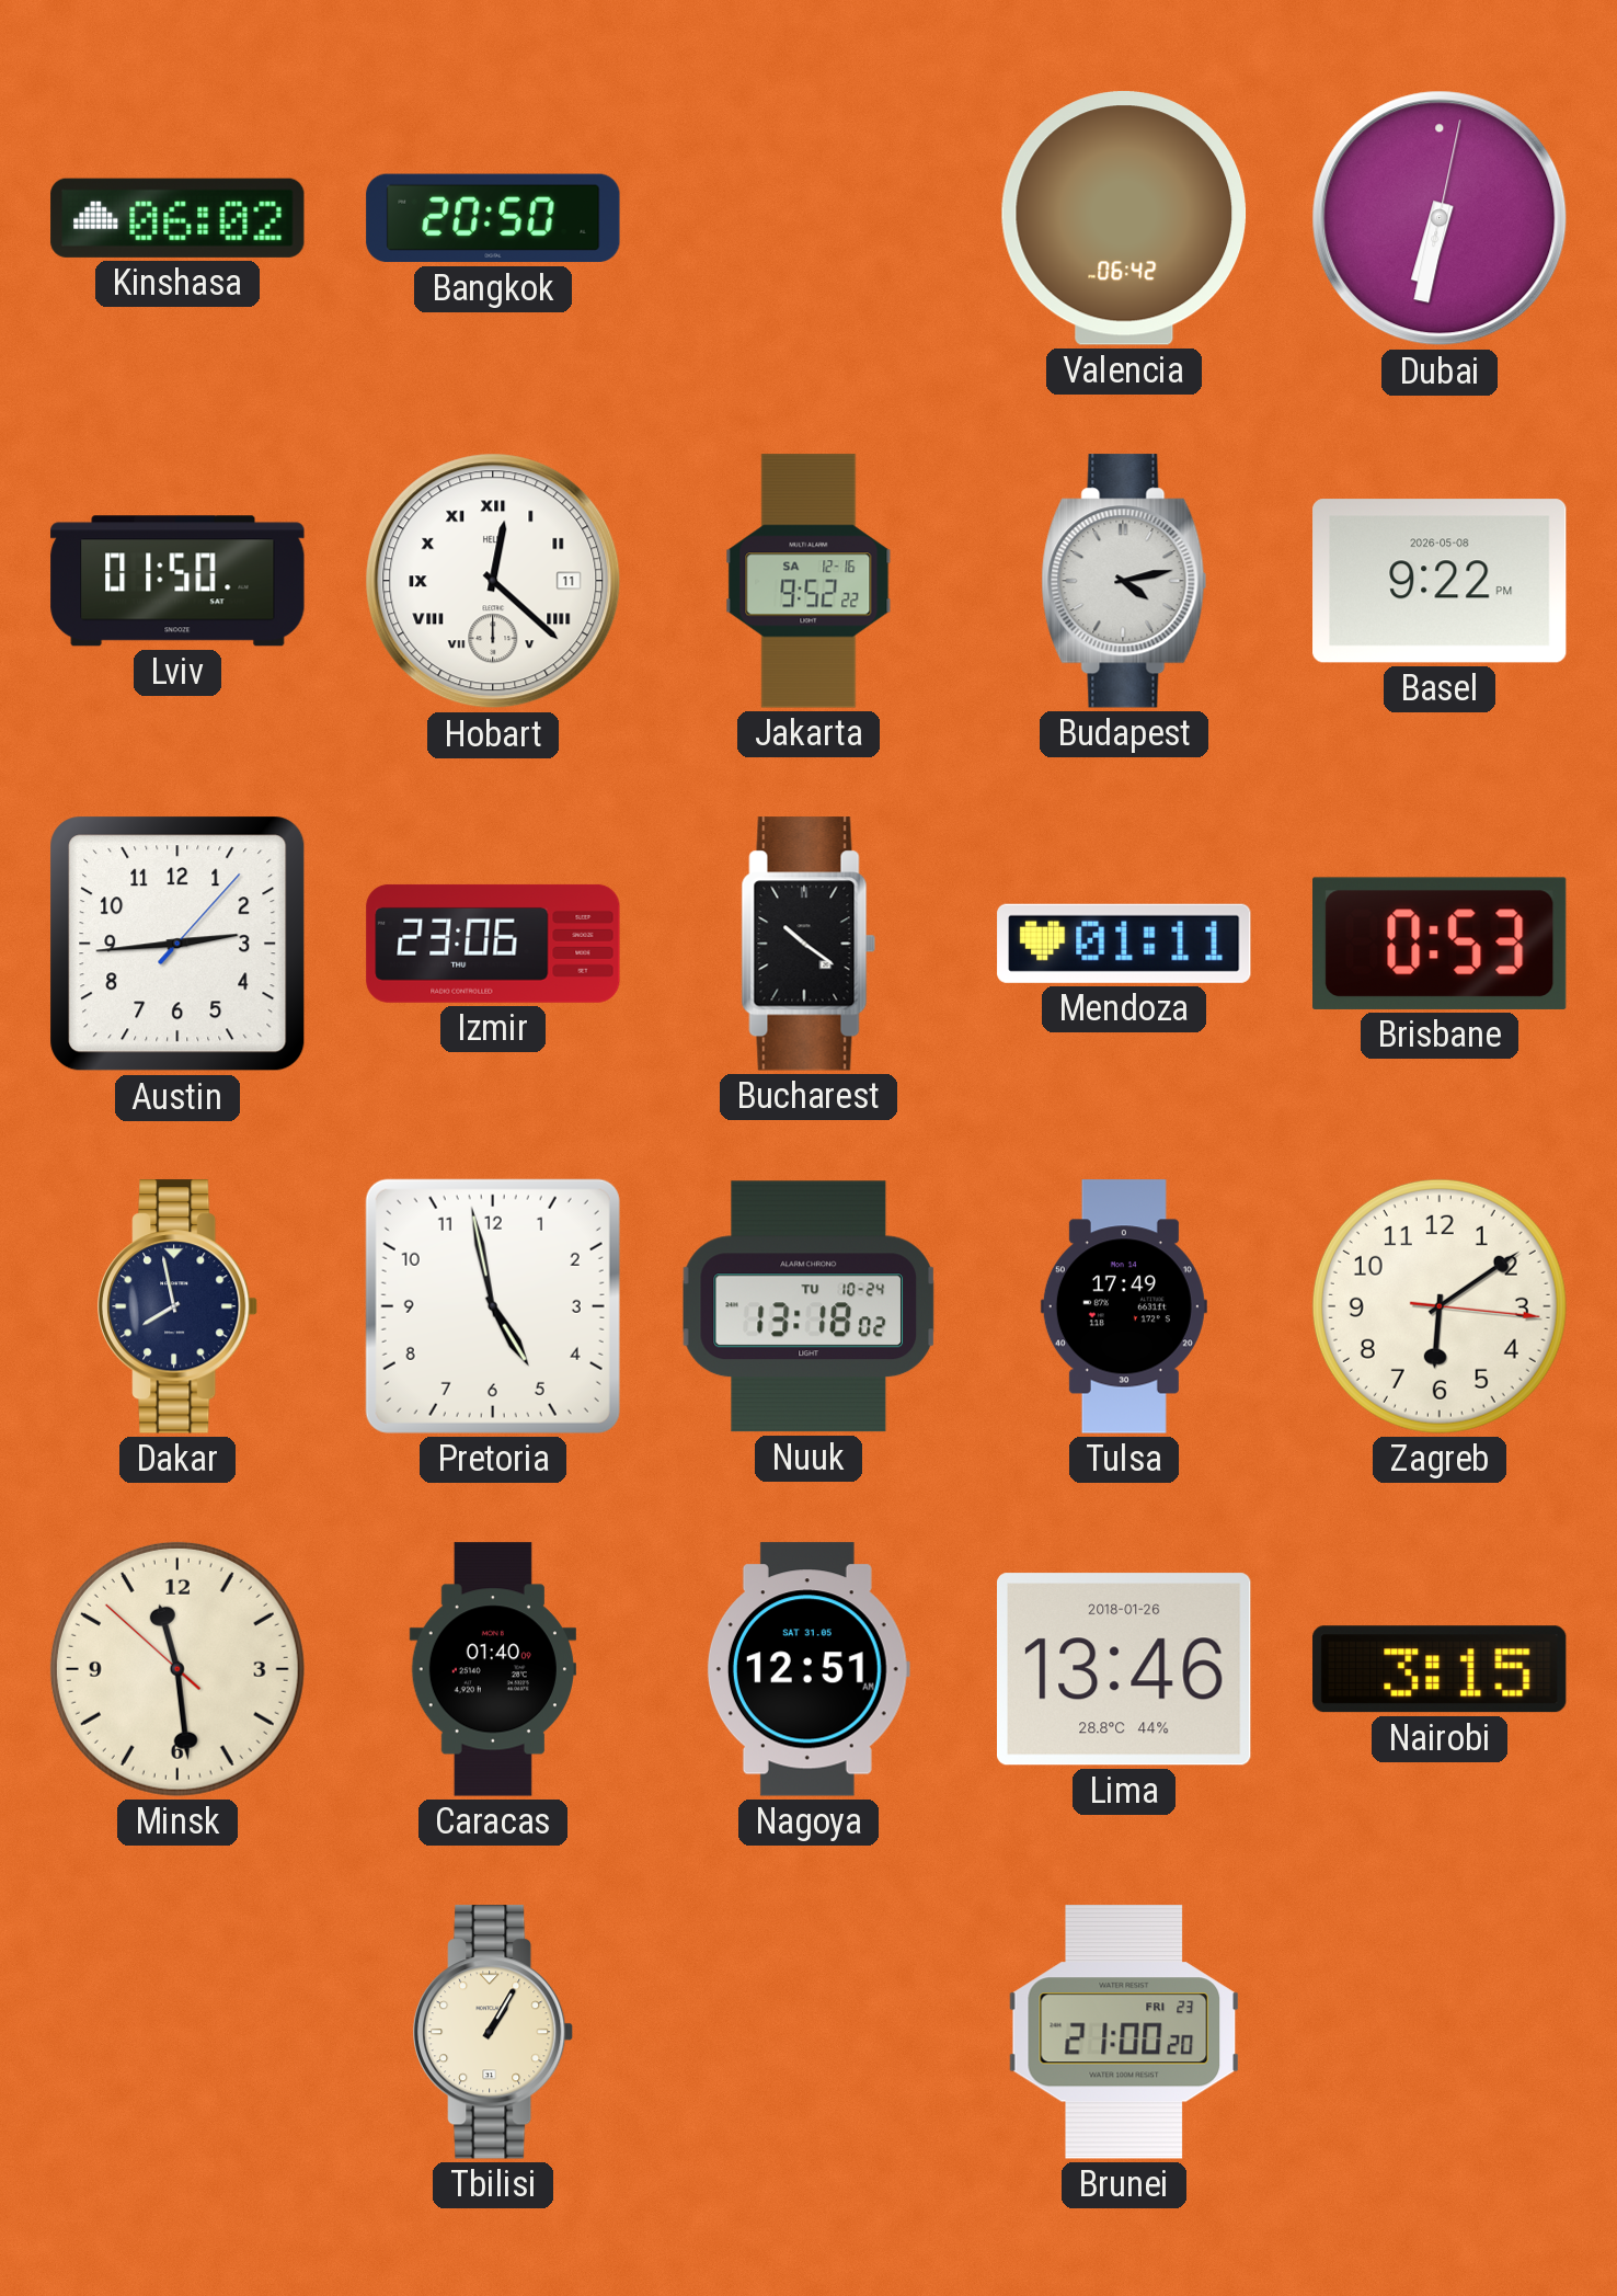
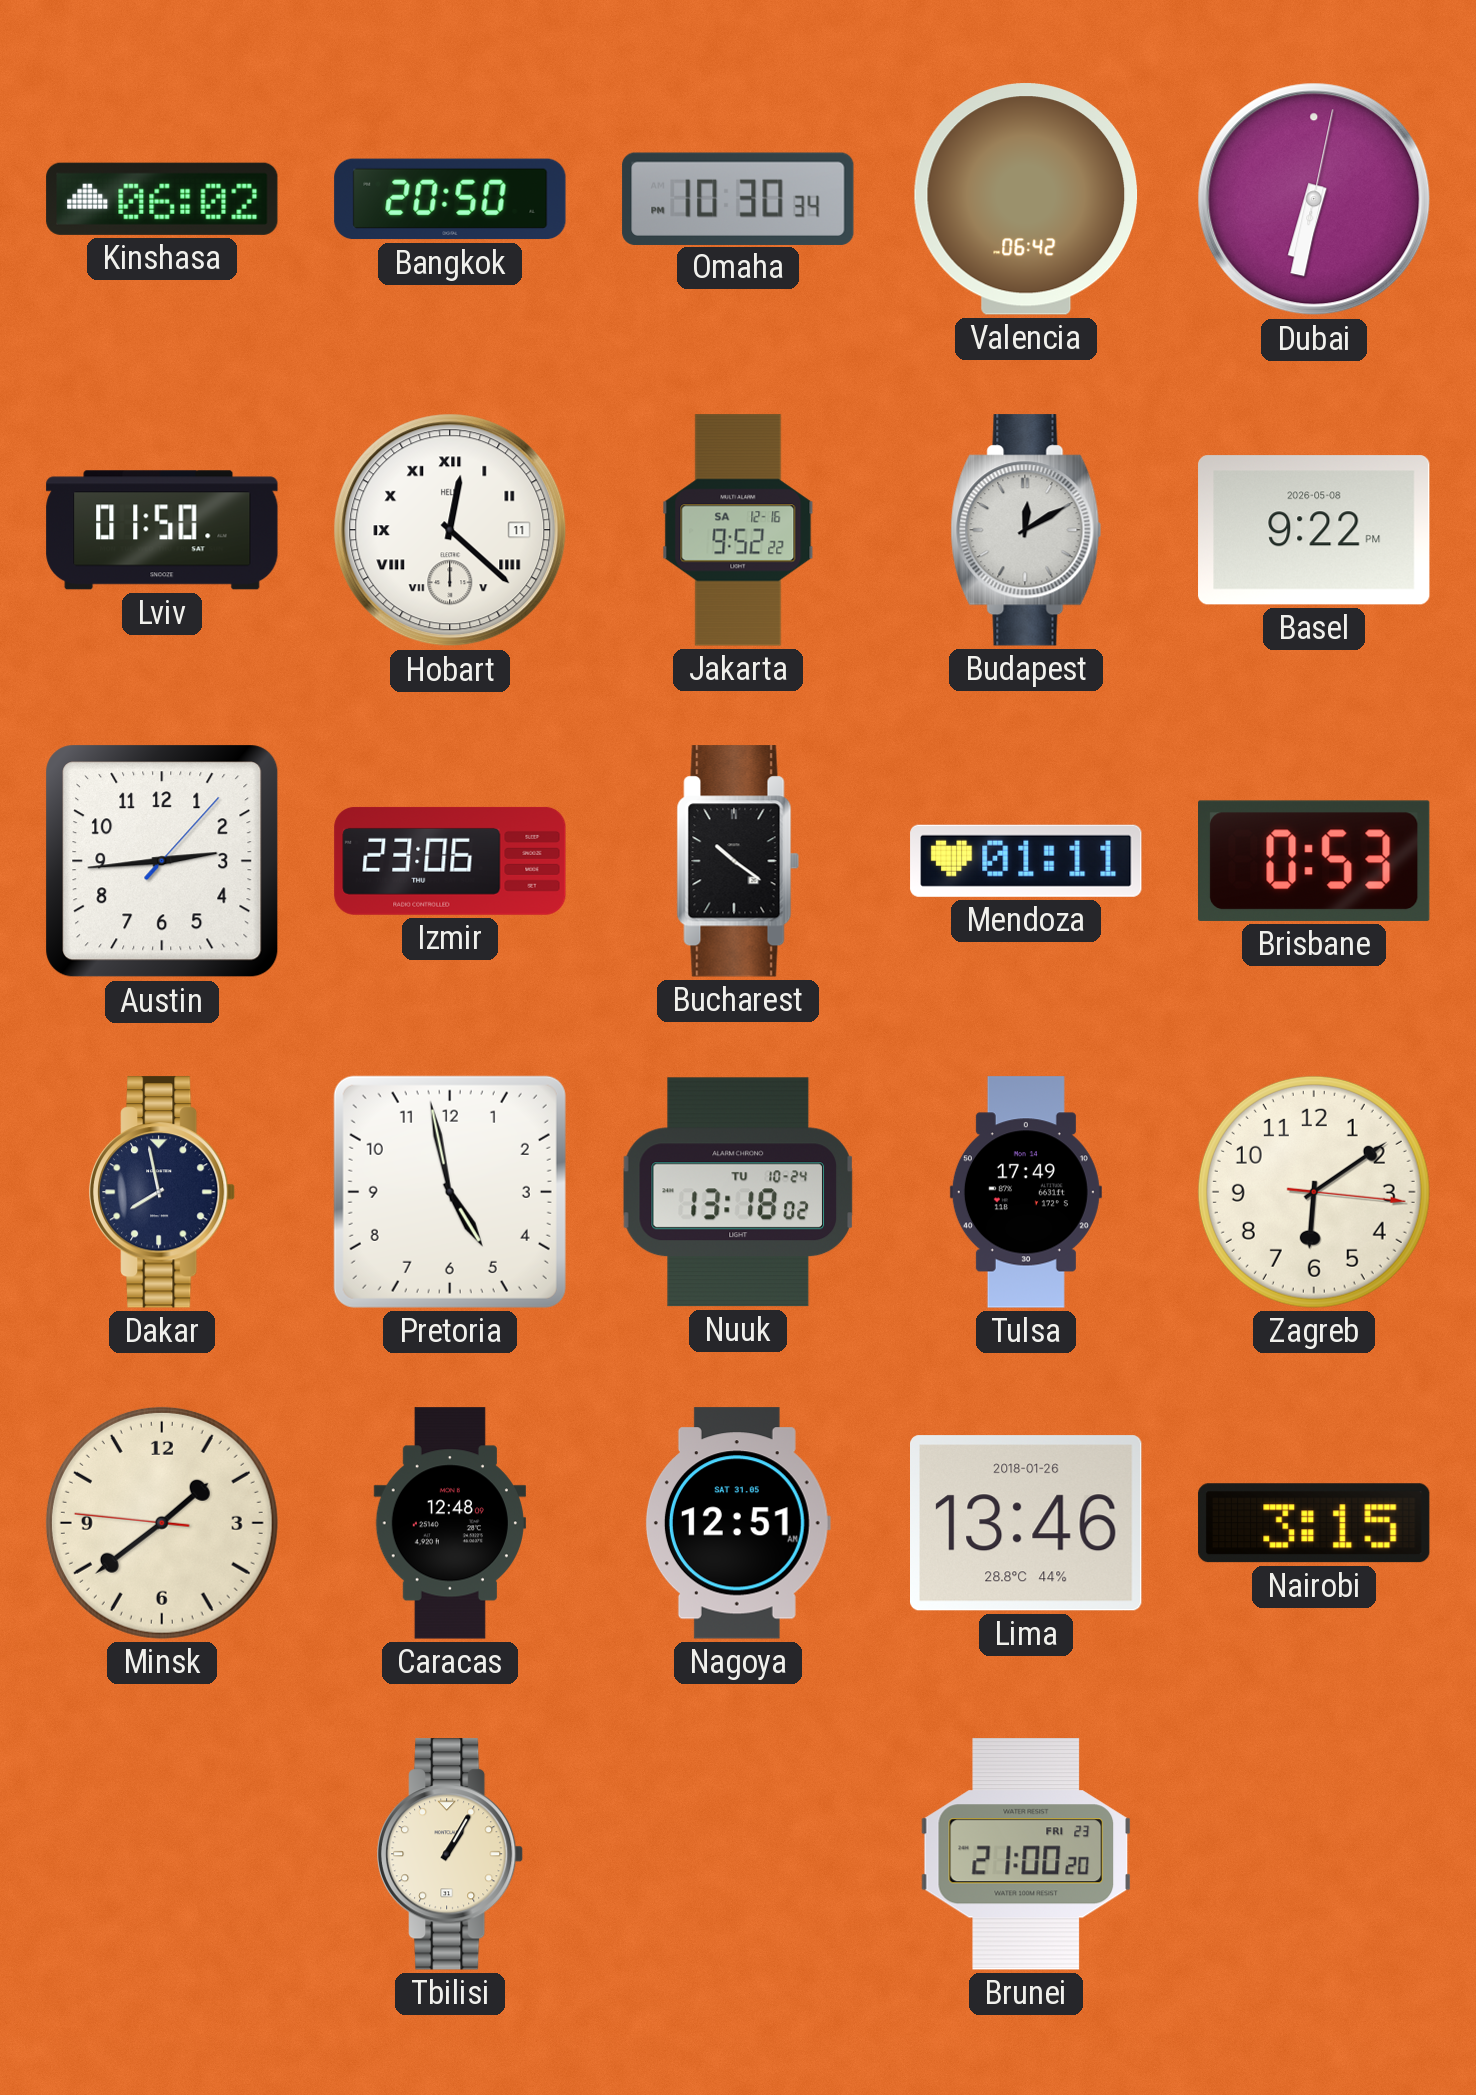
Omaha: none -> 10:30 (738, 198)
Budapest: 4:13 -> 12:10 (1026, 530)
Minsk: 11:28 -> 1:38 (162, 1523)
Caracas: 01:40 -> 12:48 (449, 1523)
